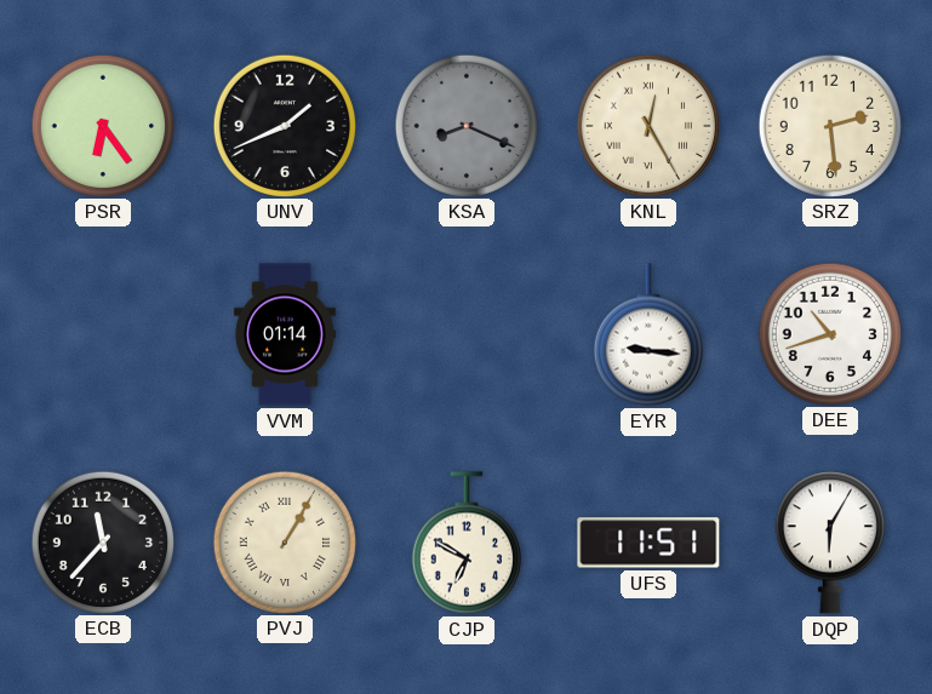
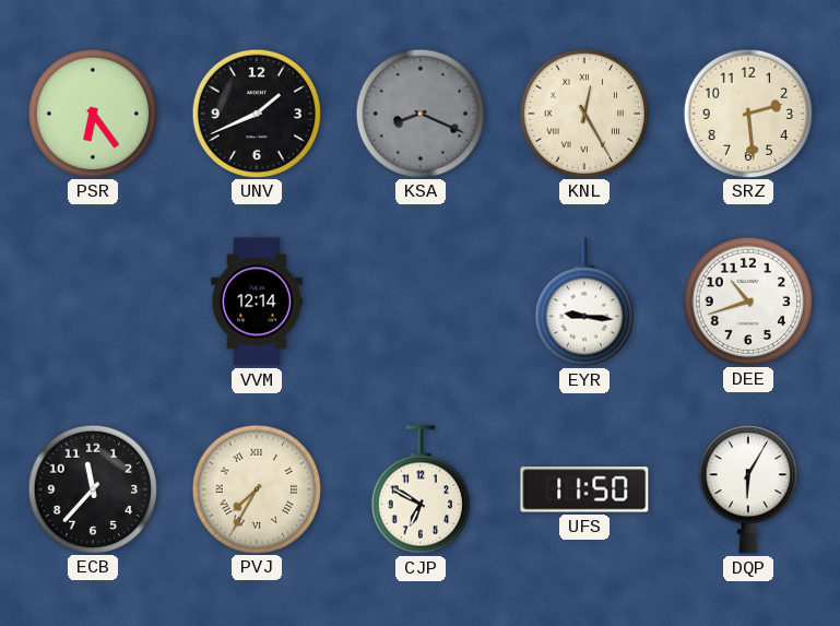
VVM: 01:14 -> 12:14 (257, 302)
PVJ: 1:05 -> 7:35 (256, 488)
UFS: 11:51 -> 11:50 (584, 489)
